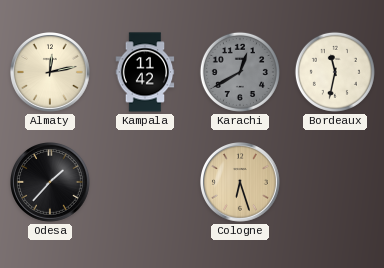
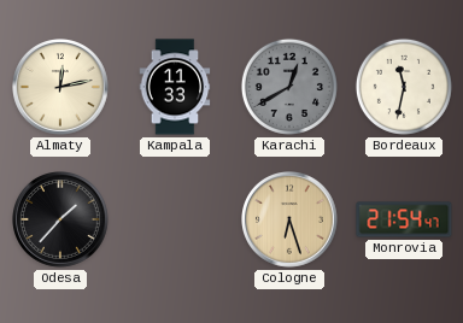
Kampala: 11:42 -> 11:33 (175, 87)
Monrovia: none -> 21:54 (404, 219)
